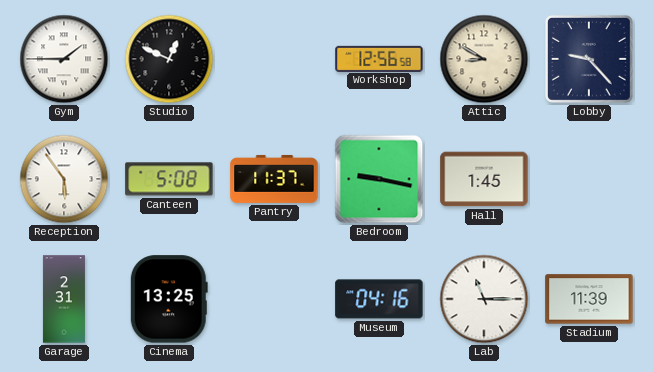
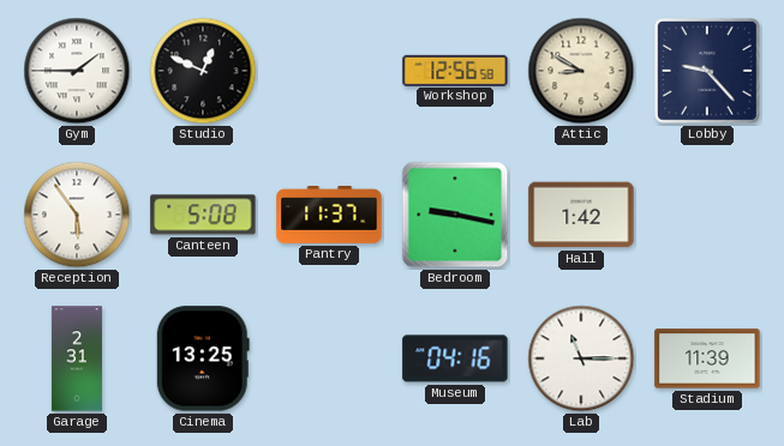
Hall: 1:45 -> 1:42 (581, 215)
